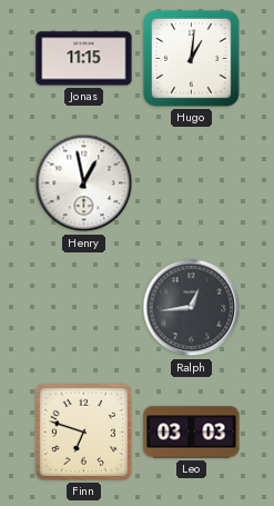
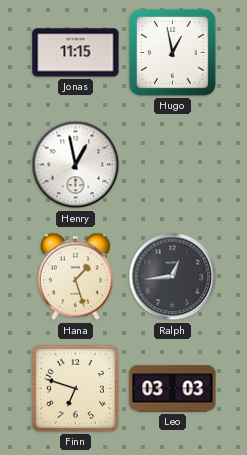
Hugo: 1:01 -> 12:58 (173, 53)
Hana: none -> 1:27 (75, 277)
